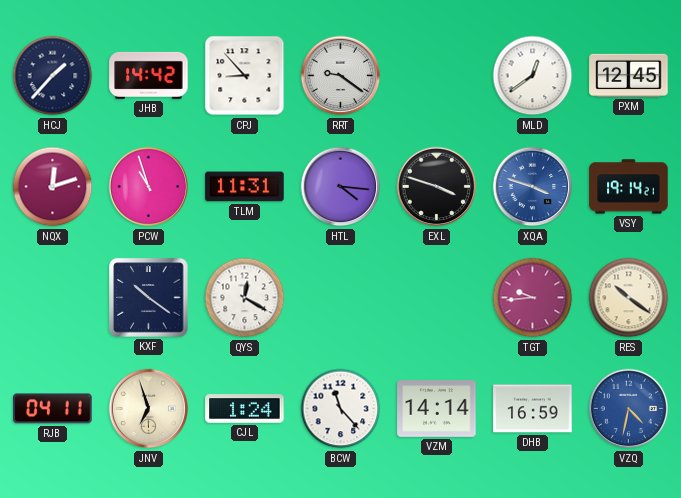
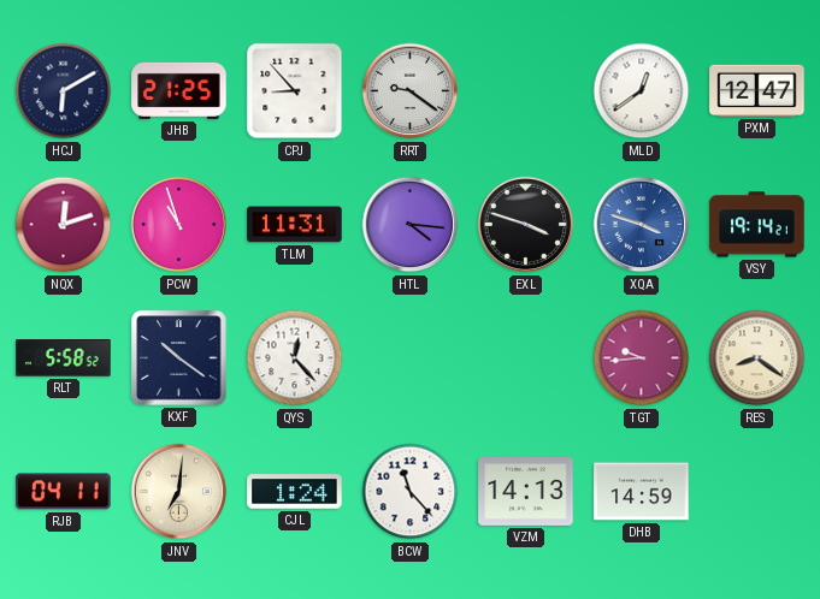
HCJ: 1:37 -> 6:10 (64, 91)
JHB: 14:42 -> 21:25 (179, 90)
PXM: 12:45 -> 12:47 (757, 90)
RLT: none -> 5:58 (64, 358)
QYS: 12:20 -> 12:23 (295, 358)
RES: 10:21 -> 8:21 (757, 358)
JNV: 6:57 -> 7:01 (179, 492)
VZM: 14:14 -> 14:13 (526, 492)
DHB: 16:59 -> 14:59 (642, 492)
VZQ: 4:32 -> none (629, 409)
